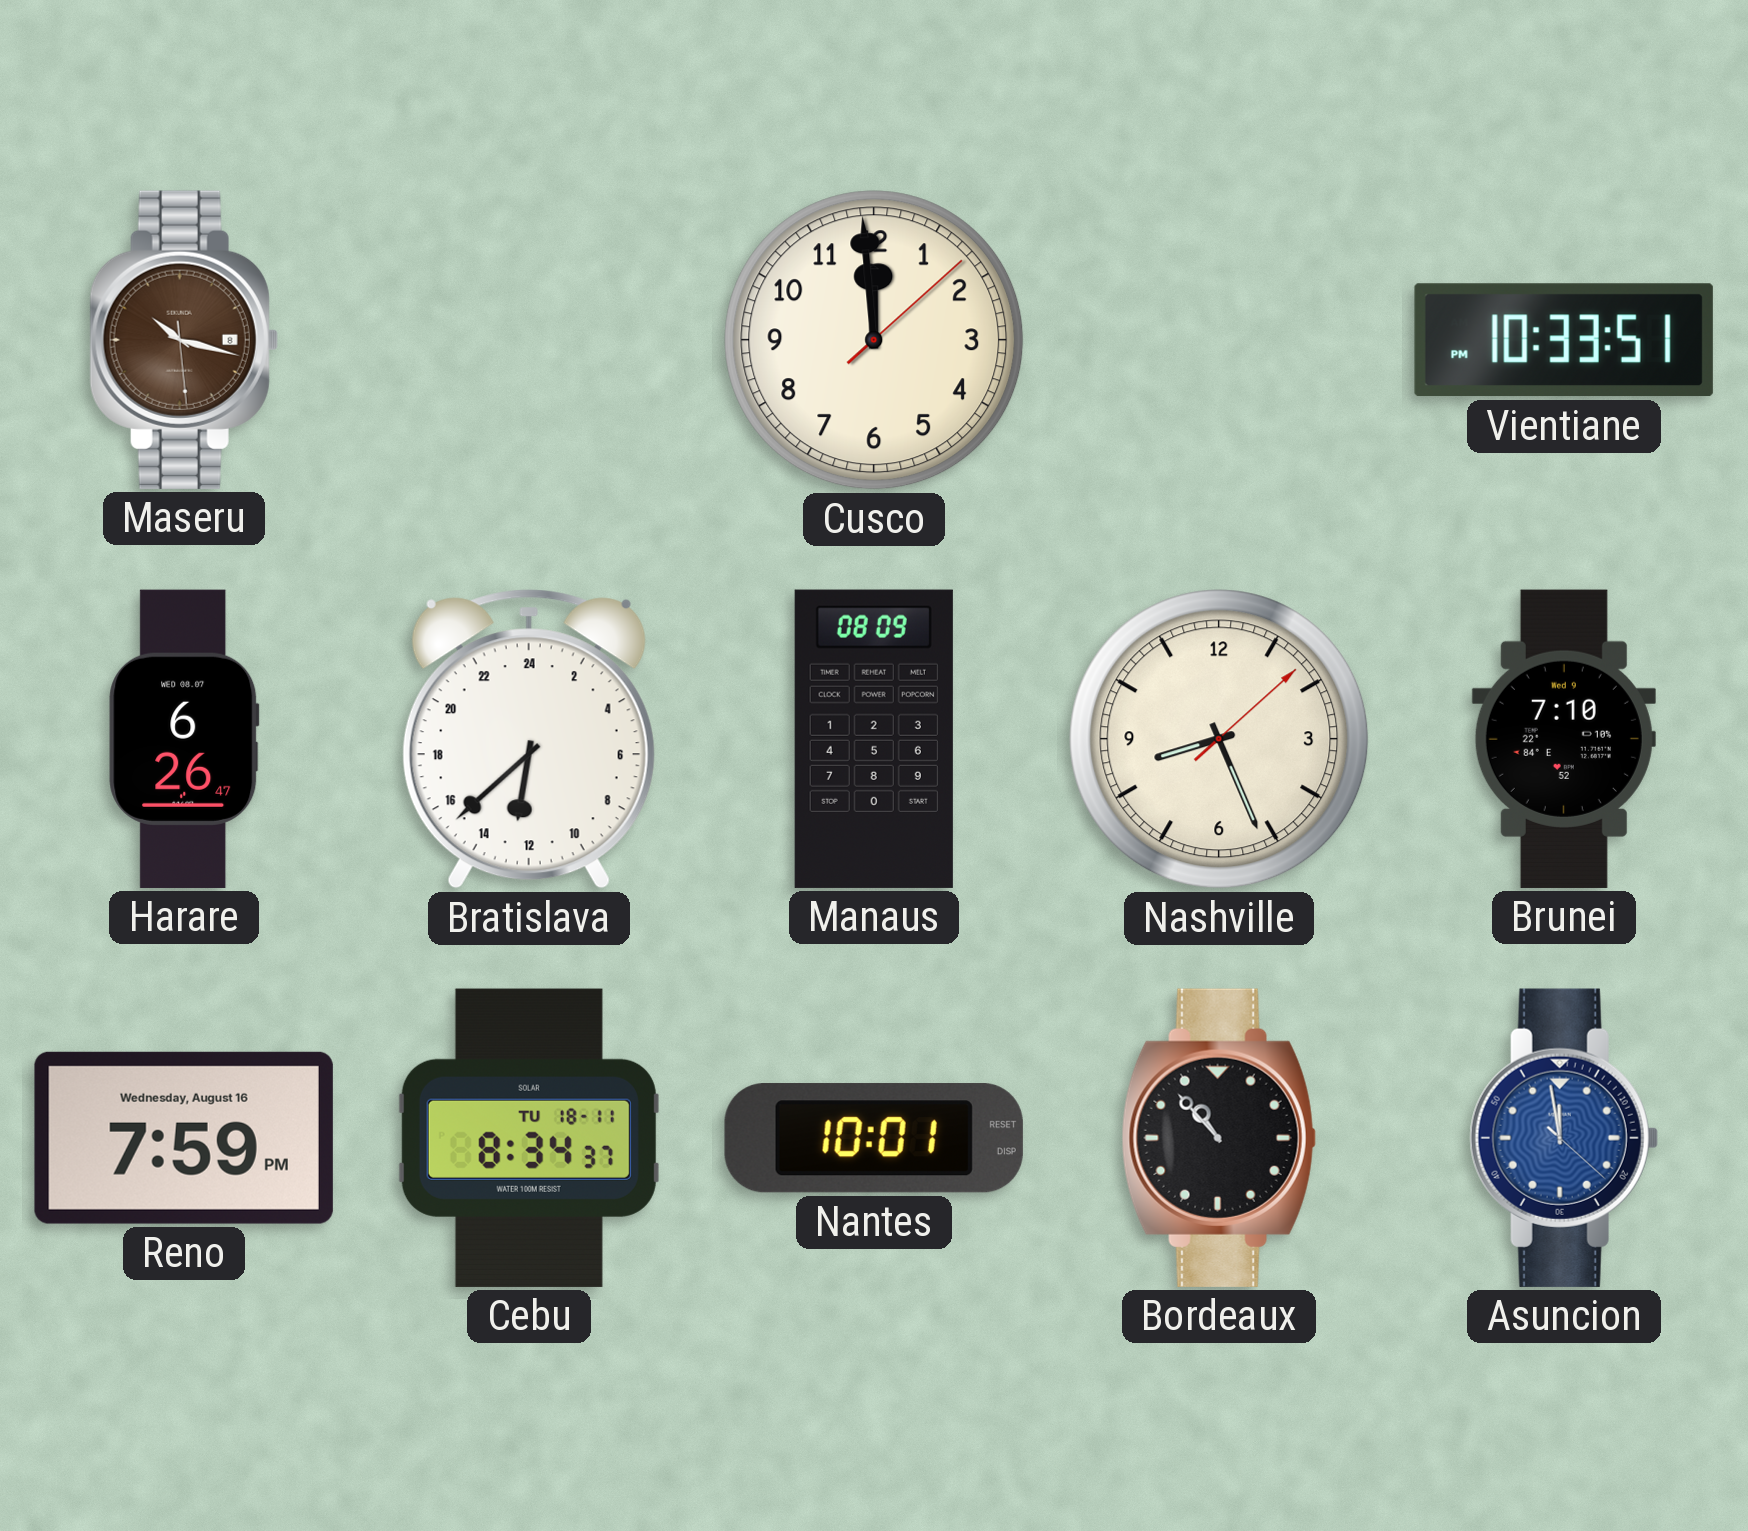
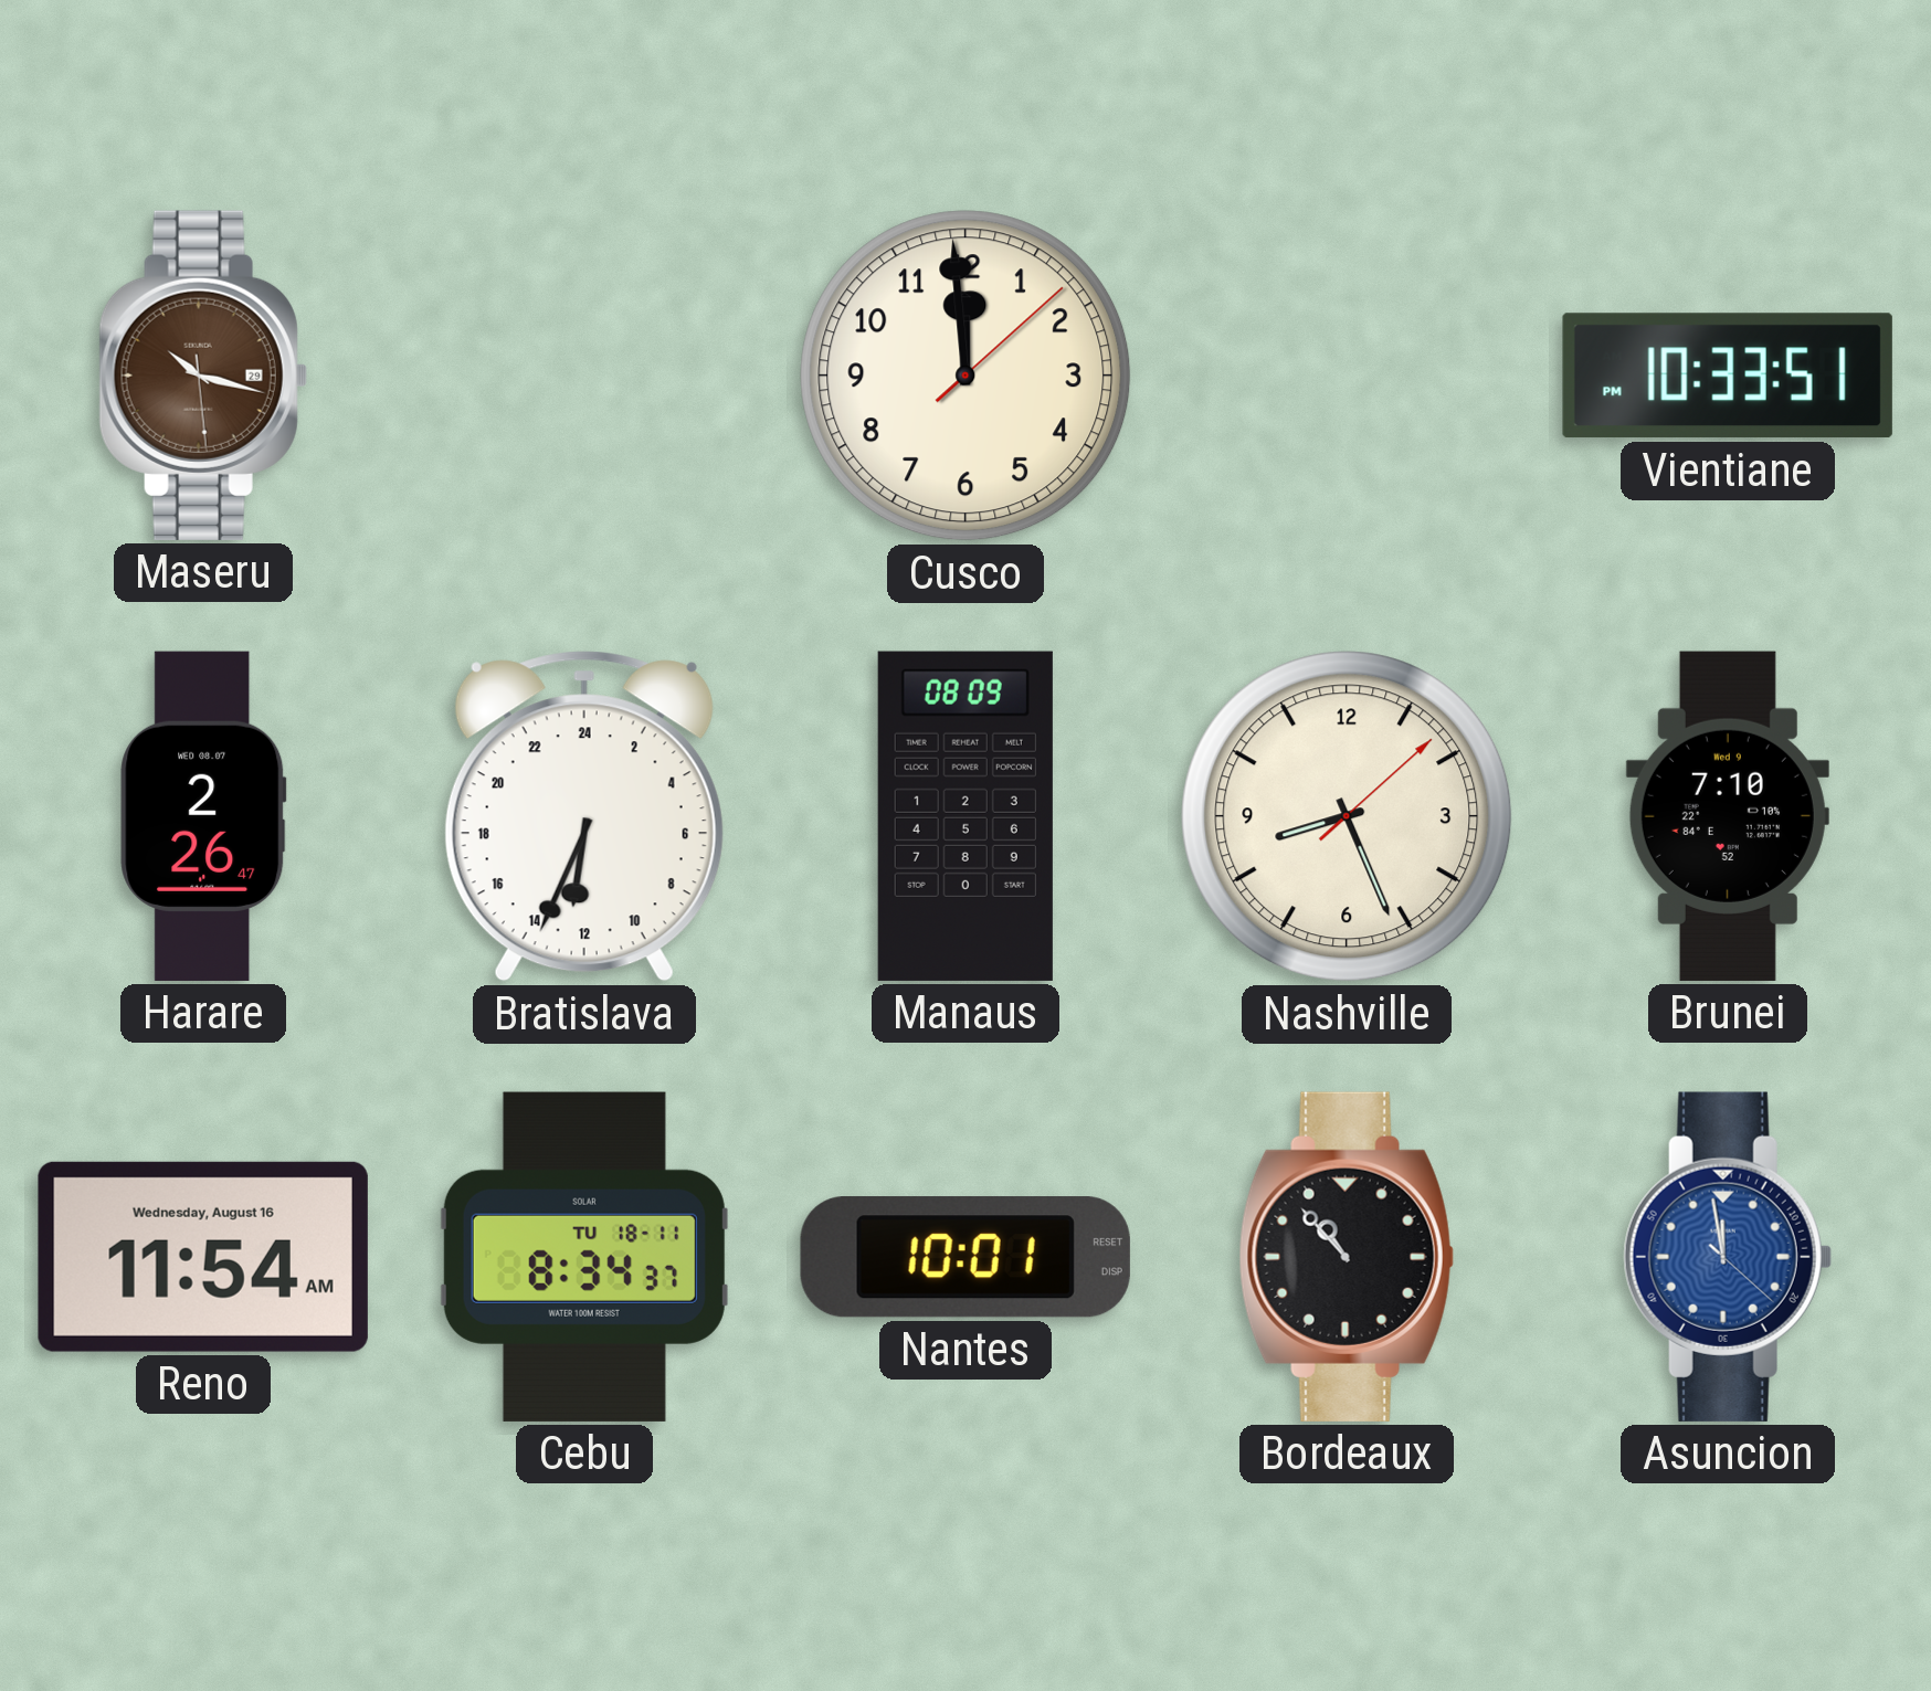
Maseru date: 8 -> 29 (203, 376)
Harare: 6:26 -> 2:26 (203, 816)
Bratislava: 12:38 -> 12:34 (584, 816)
Reno: 7:59 -> 11:54 (203, 1257)
